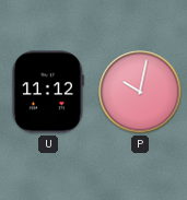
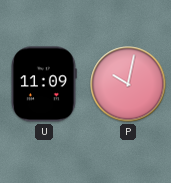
U: 11:12 -> 11:09 (44, 84)
